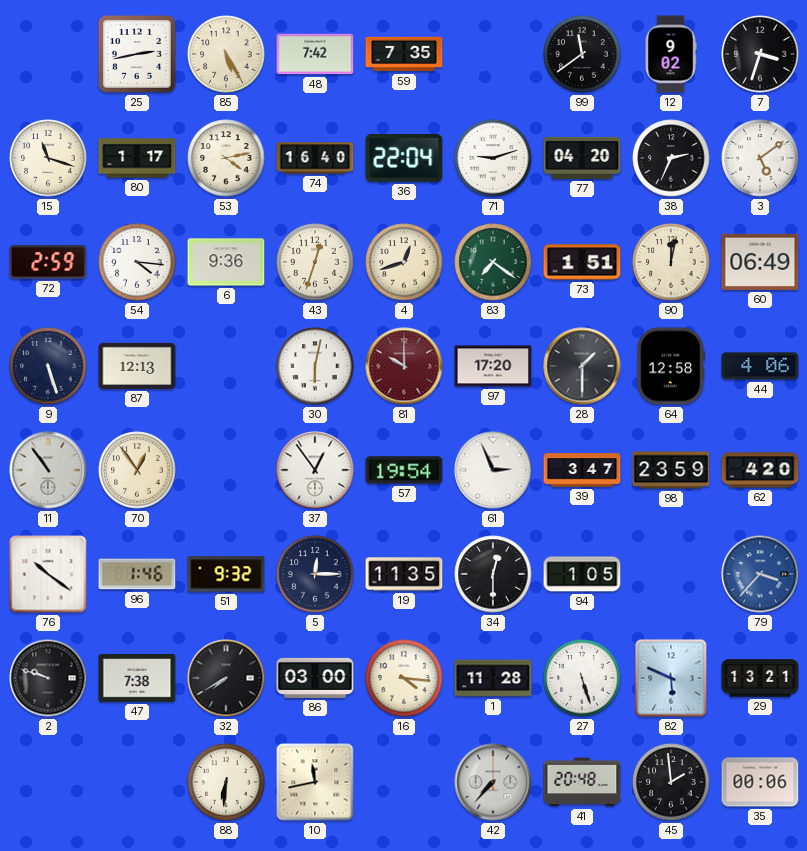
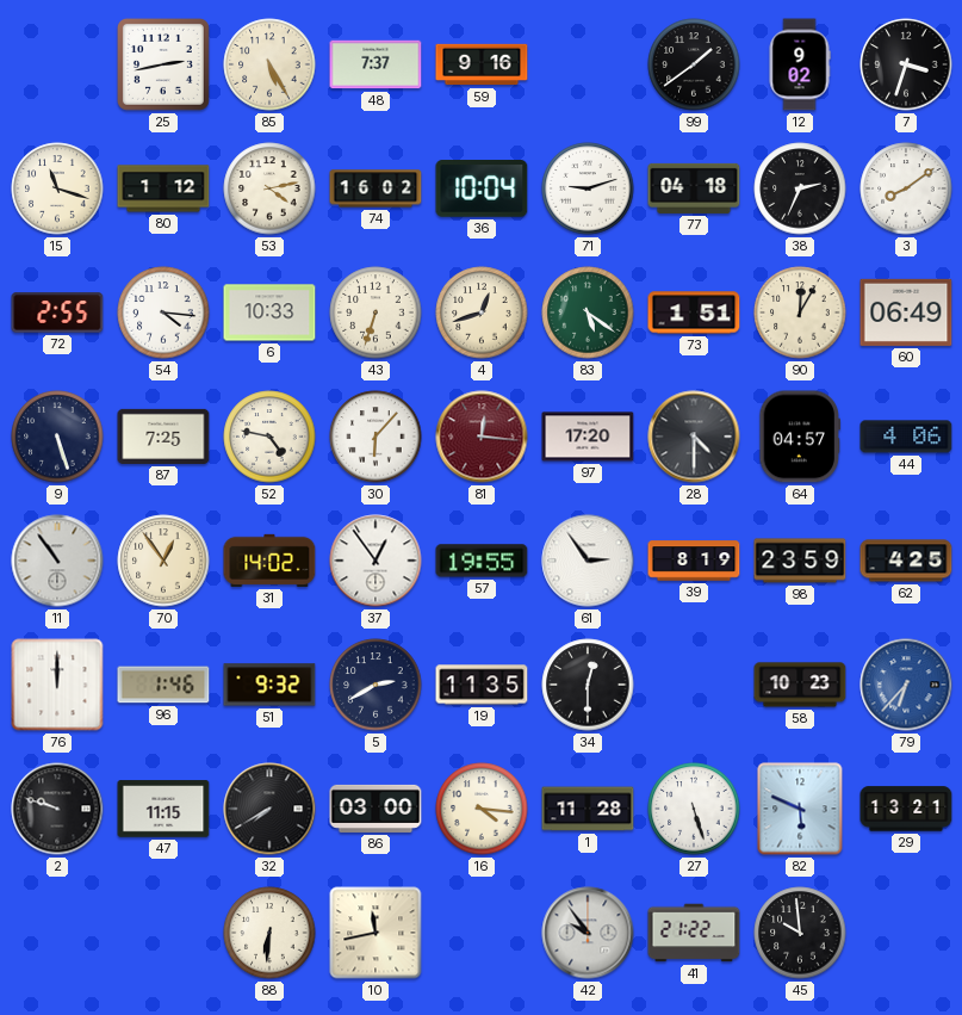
48: 7:42 -> 7:37 (376, 64)
59: 7:35 -> 9:16 (482, 64)
99: 11:39 -> 1:39 (694, 64)
80: 1:17 -> 1:12 (163, 188)
74: 16:40 -> 16:02 (376, 188)
36: 22:04 -> 10:04 (482, 190)
77: 04:20 -> 04:18 (694, 188)
3: 5:09 -> 8:09 (906, 188)
72: 2:59 -> 2:55 (57, 312)
6: 9:36 -> 10:33 (269, 312)
43: 12:33 -> 6:33 (376, 312)
83: 7:21 -> 5:21 (588, 312)
90: 12:02 -> 12:05 (800, 312)
87: 12:13 -> 7:25 (163, 437)
52: none -> 4:47 (269, 437)
30: 6:02 -> 6:07 (376, 437)
81: 10:00 -> 12:16 (482, 437)
28: 1:30 -> 4:30 (694, 437)
64: 12:58 -> 04:57 (800, 437)
31: none -> 14:02 (269, 561)
57: 19:54 -> 19:55 (482, 561)
61: 2:56 -> 2:54 (588, 561)
39: 3:47 -> 8:19 (694, 561)
62: 4:20 -> 4:25 (906, 561)
76: 10:21 -> 12:00 (57, 685)
5: 12:15 -> 2:40 (376, 685)
94: 1:05 -> none (582, 574)
58: none -> 10:23 (800, 685)
79: 3:37 -> 6:37 (906, 685)
47: 7:38 -> 11:15 (163, 809)
42: 7:37 -> 9:54 (588, 933)
41: 20:48 -> 21:22 (694, 933)
45: 1:59 -> 9:59 (800, 933)
35: 00:06 -> none (760, 782)
